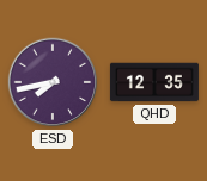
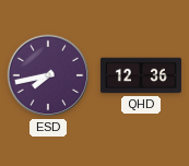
QHD: 12:35 -> 12:36 (141, 75)
